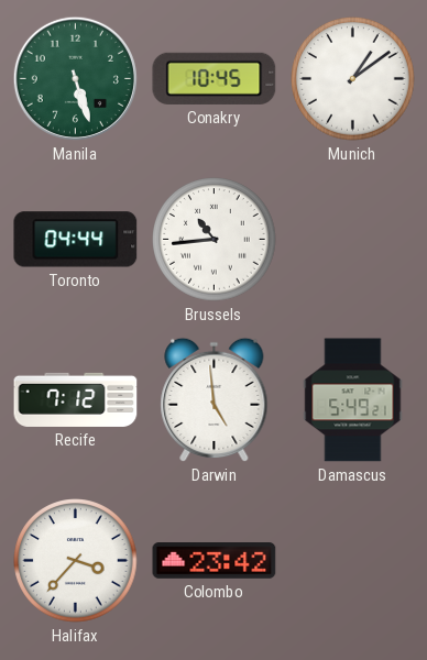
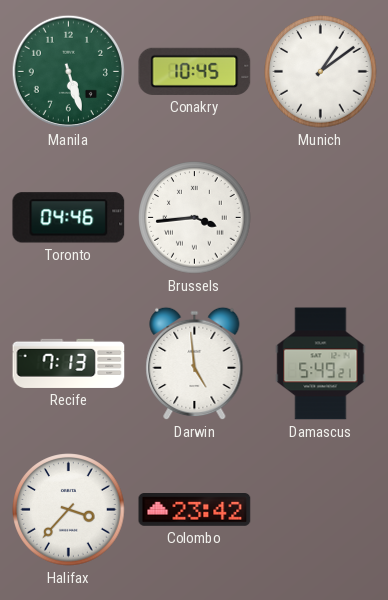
Toronto: 04:44 -> 04:46 (69, 218)
Brussels: 10:44 -> 3:44 (195, 218)
Recife: 7:12 -> 7:13 (69, 363)
